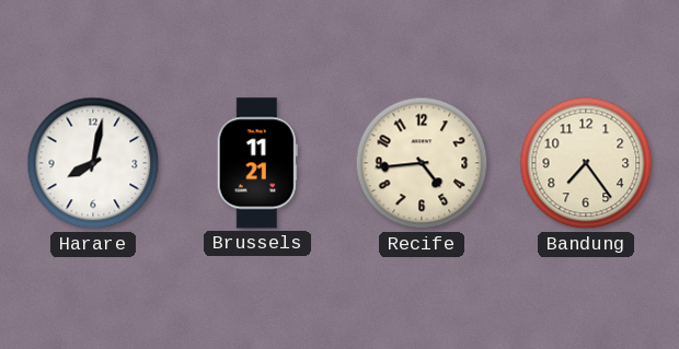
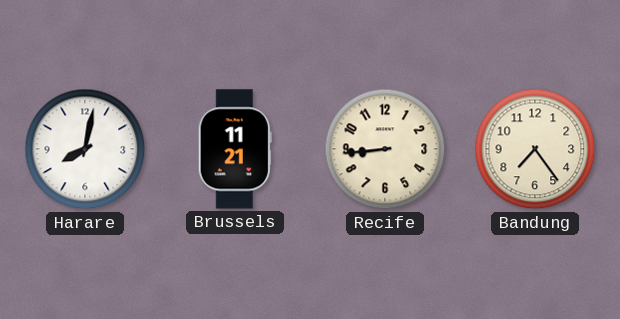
Recife: 4:44 -> 8:44 (385, 149)
